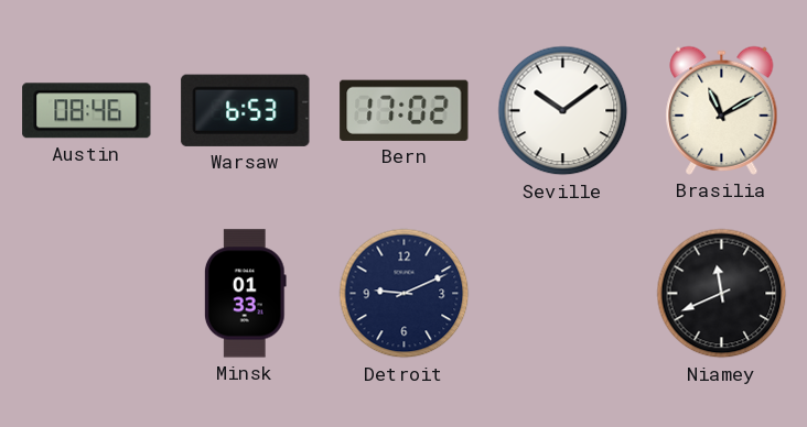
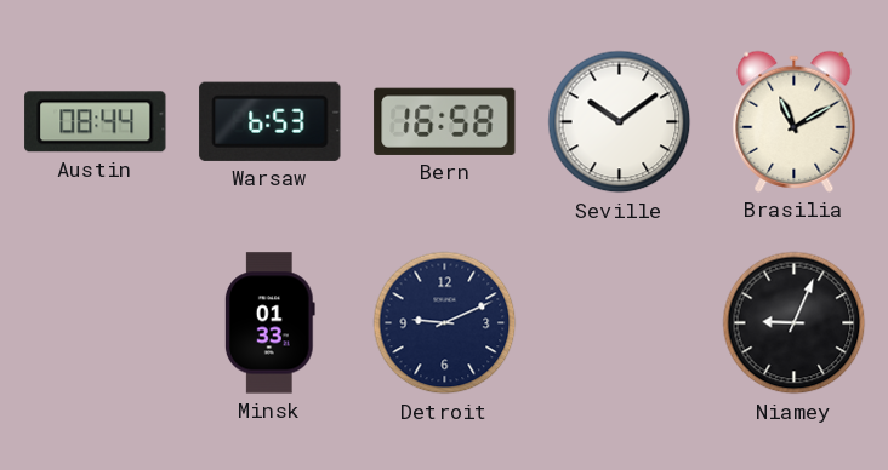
Austin: 08:46 -> 08:44 (96, 122)
Bern: 17:02 -> 16:58 (445, 121)
Niamey: 11:41 -> 9:04 (795, 323)
